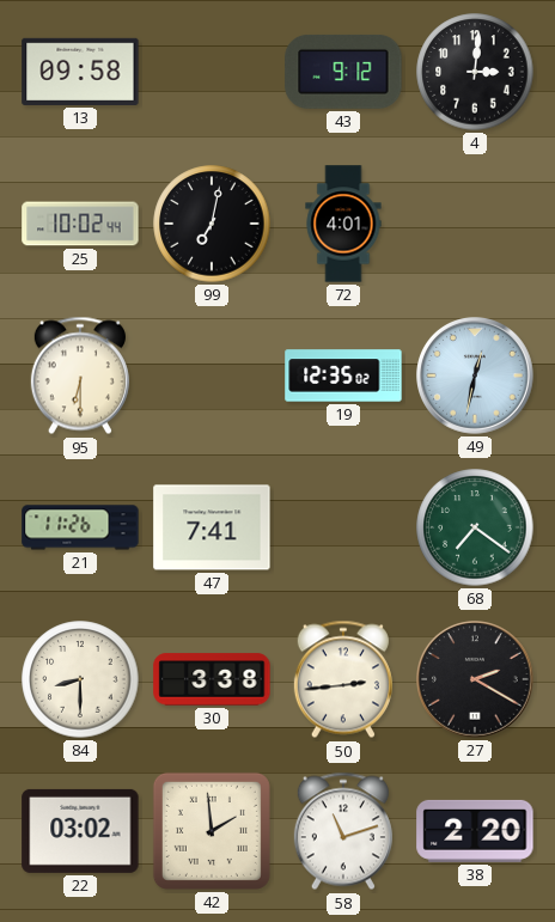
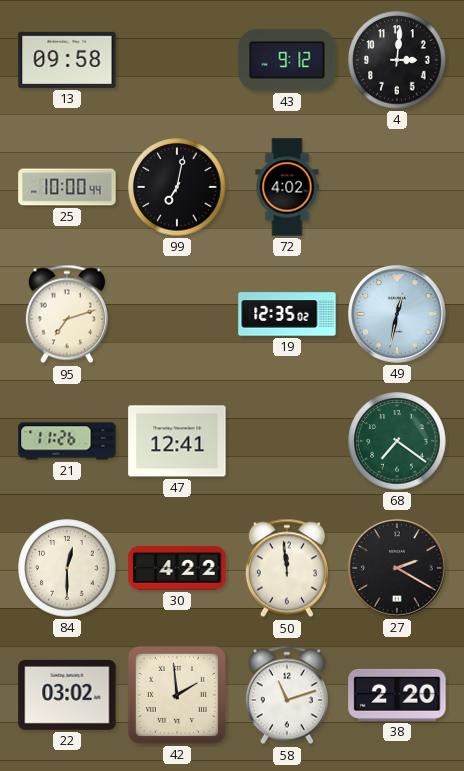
25: 10:02 -> 10:00 (67, 187)
72: 4:01 -> 4:02 (287, 187)
95: 6:30 -> 7:12 (67, 314)
47: 7:41 -> 12:41 (177, 441)
84: 8:30 -> 12:30 (67, 568)
30: 3:38 -> 4:22 (177, 568)
50: 2:44 -> 11:59 (287, 568)
